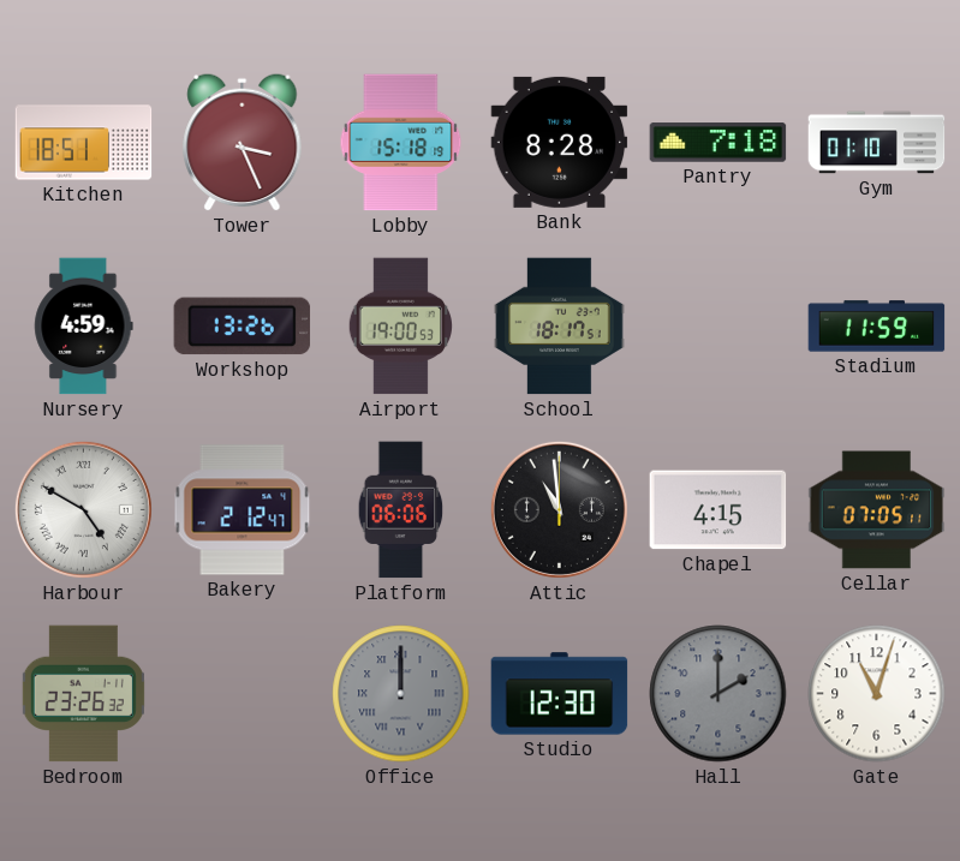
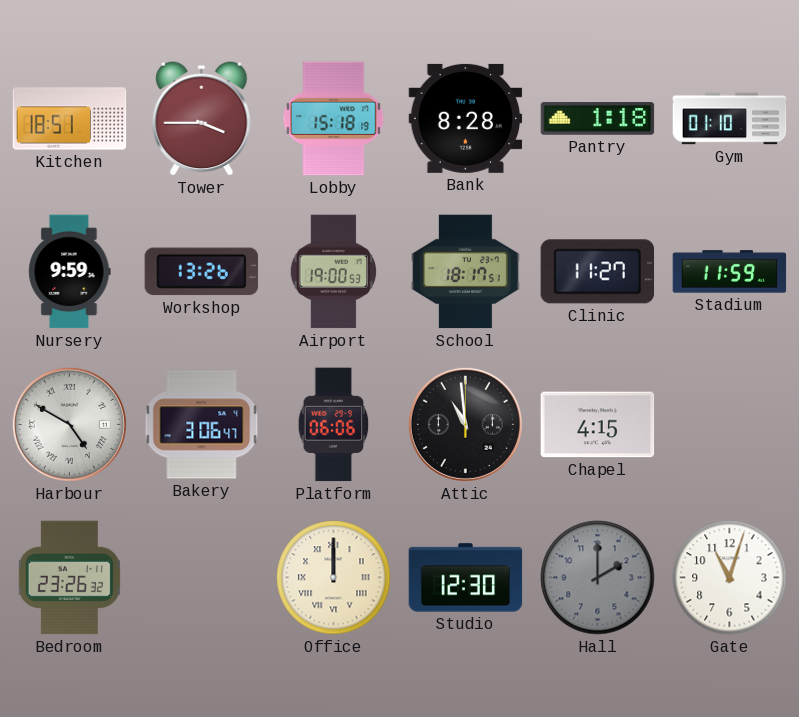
Tower: 3:26 -> 3:45 (202, 118)
Pantry: 7:18 -> 1:18 (598, 119)
Nursery: 4:59 -> 9:59 (70, 272)
Clinic: none -> 11:27 (598, 272)
Bakery: 2:12 -> 3:06 (202, 425)
Cellar: 07:05 -> none (877, 510)
Office dial: grey -> cream (334, 578)
